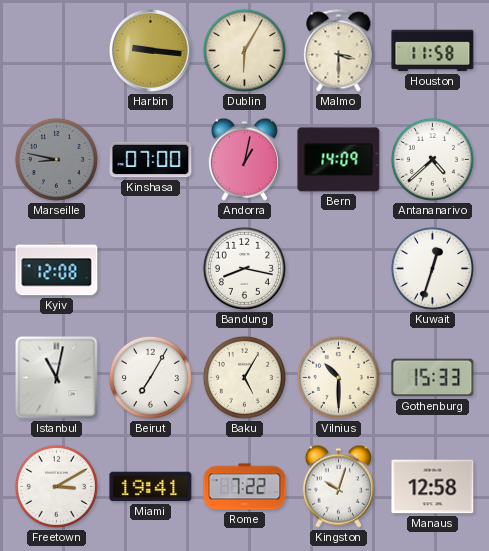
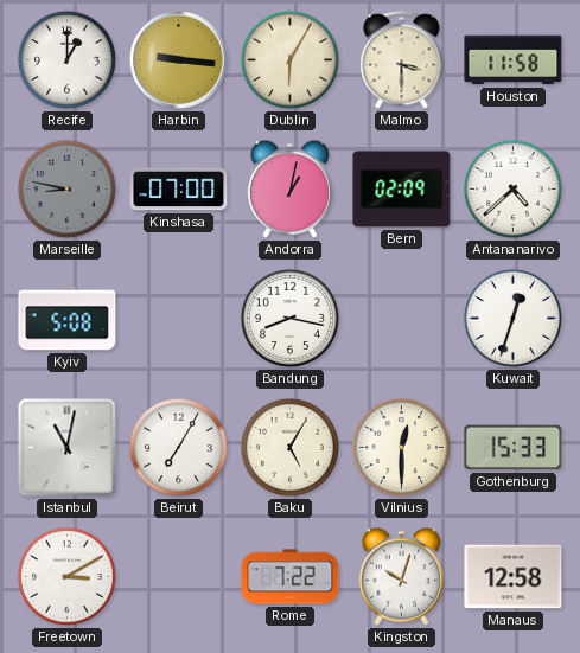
Recife: none -> 1:00 (66, 59)
Bern: 14:09 -> 02:09 (402, 190)
Kyiv: 12:08 -> 5:08 (68, 319)
Vilnius: 10:30 -> 12:30 (401, 447)
Miami: 19:41 -> none (151, 487)
